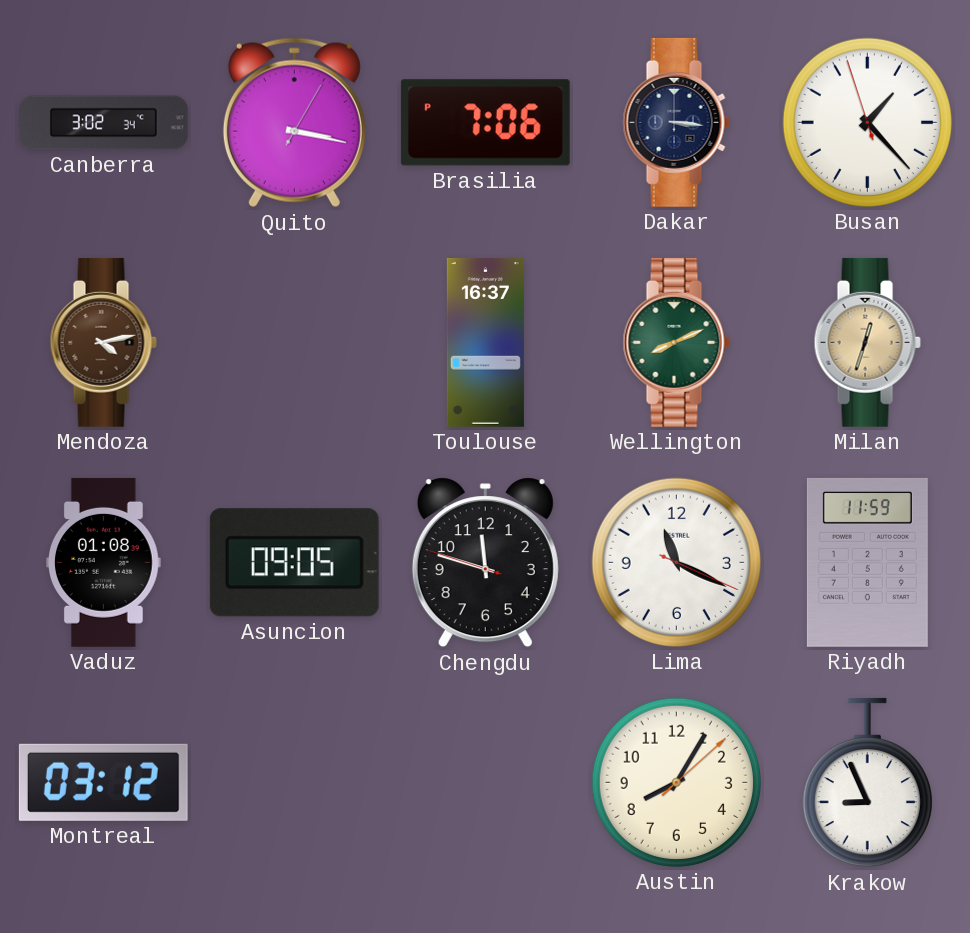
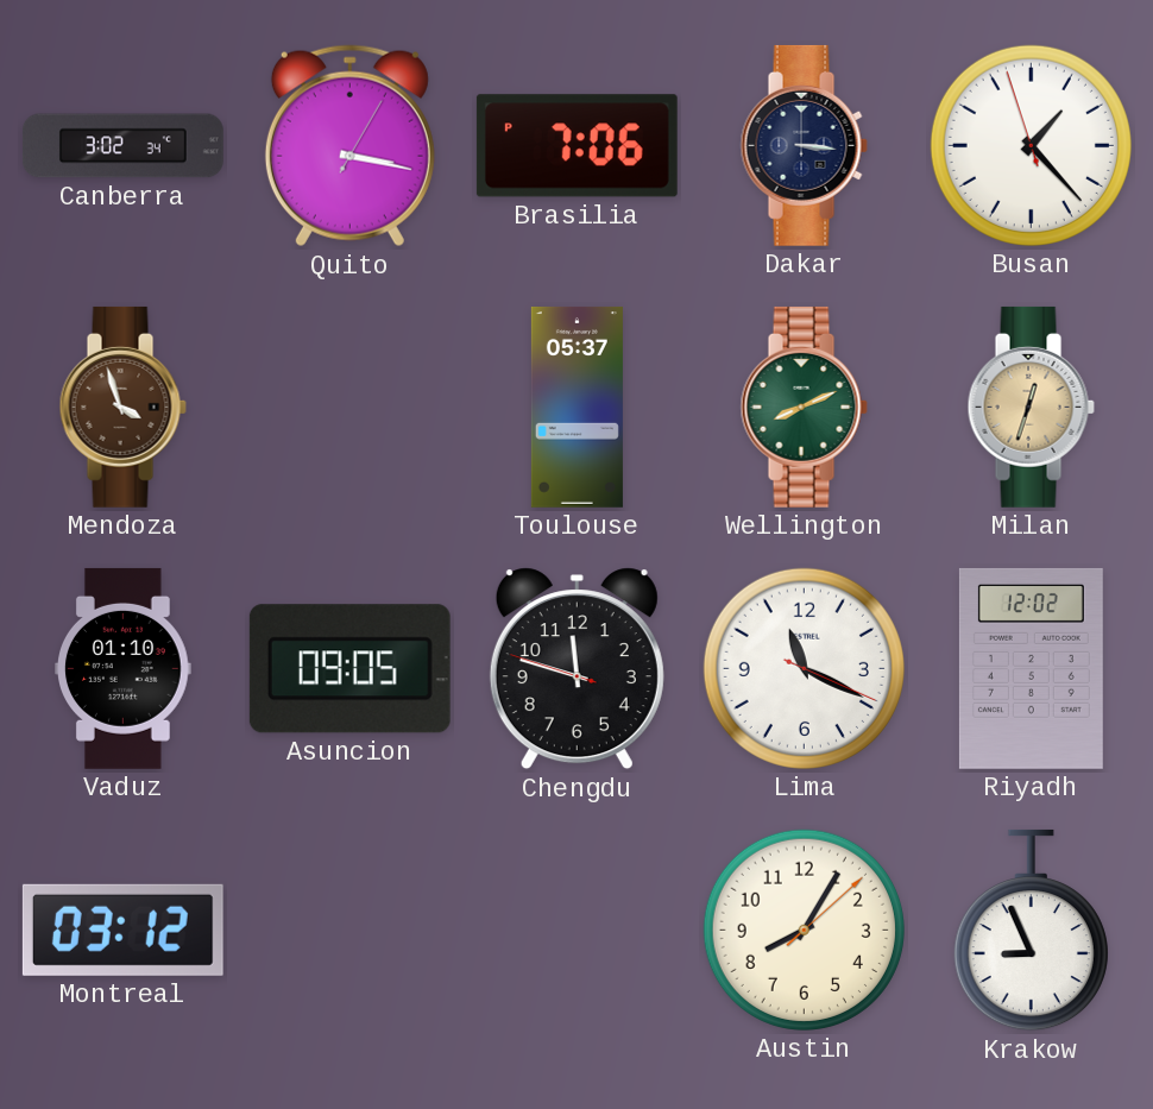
Mendoza: 4:13 -> 3:57 (122, 407)
Toulouse: 16:37 -> 05:37 (576, 407)
Vaduz: 01:08 -> 01:10 (124, 668)
Riyadh: 11:59 -> 12:02 (1031, 668)
